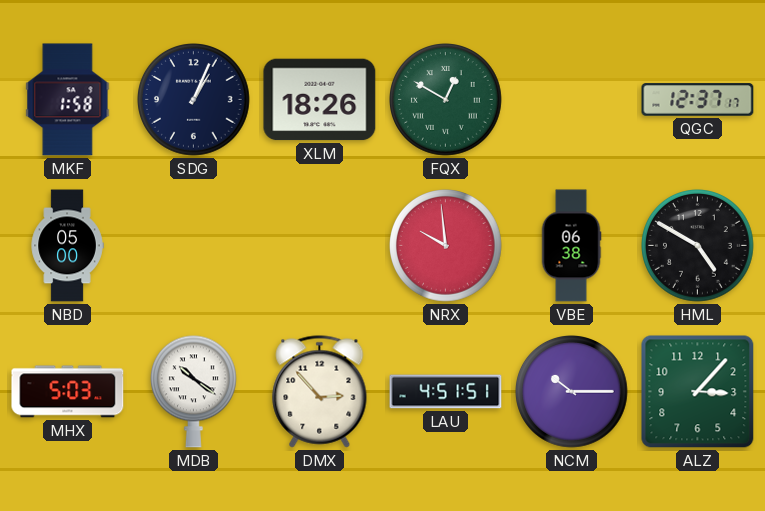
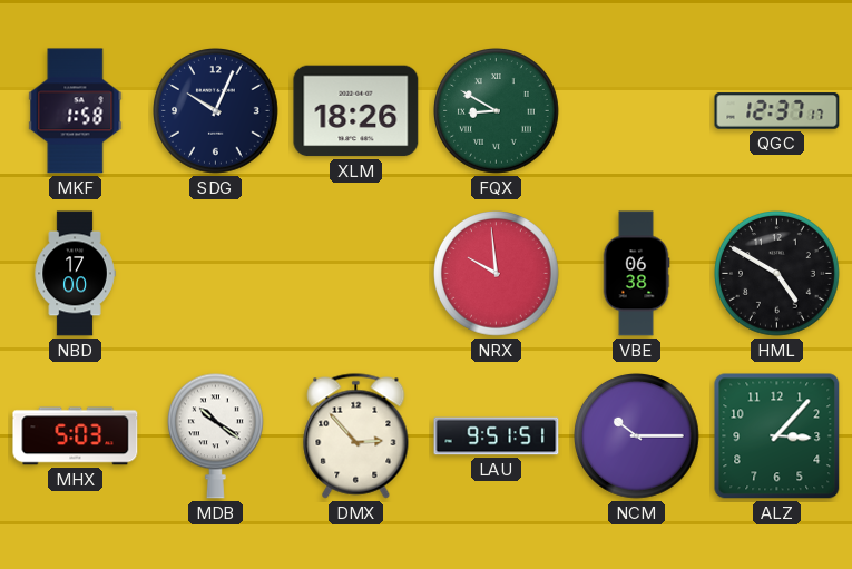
SDG: 1:04 -> 10:04 (216, 111)
FQX: 12:50 -> 8:50 (497, 111)
NBD: 05:00 -> 17:00 (75, 274)
LAU: 4:51 -> 9:51 (497, 436)
